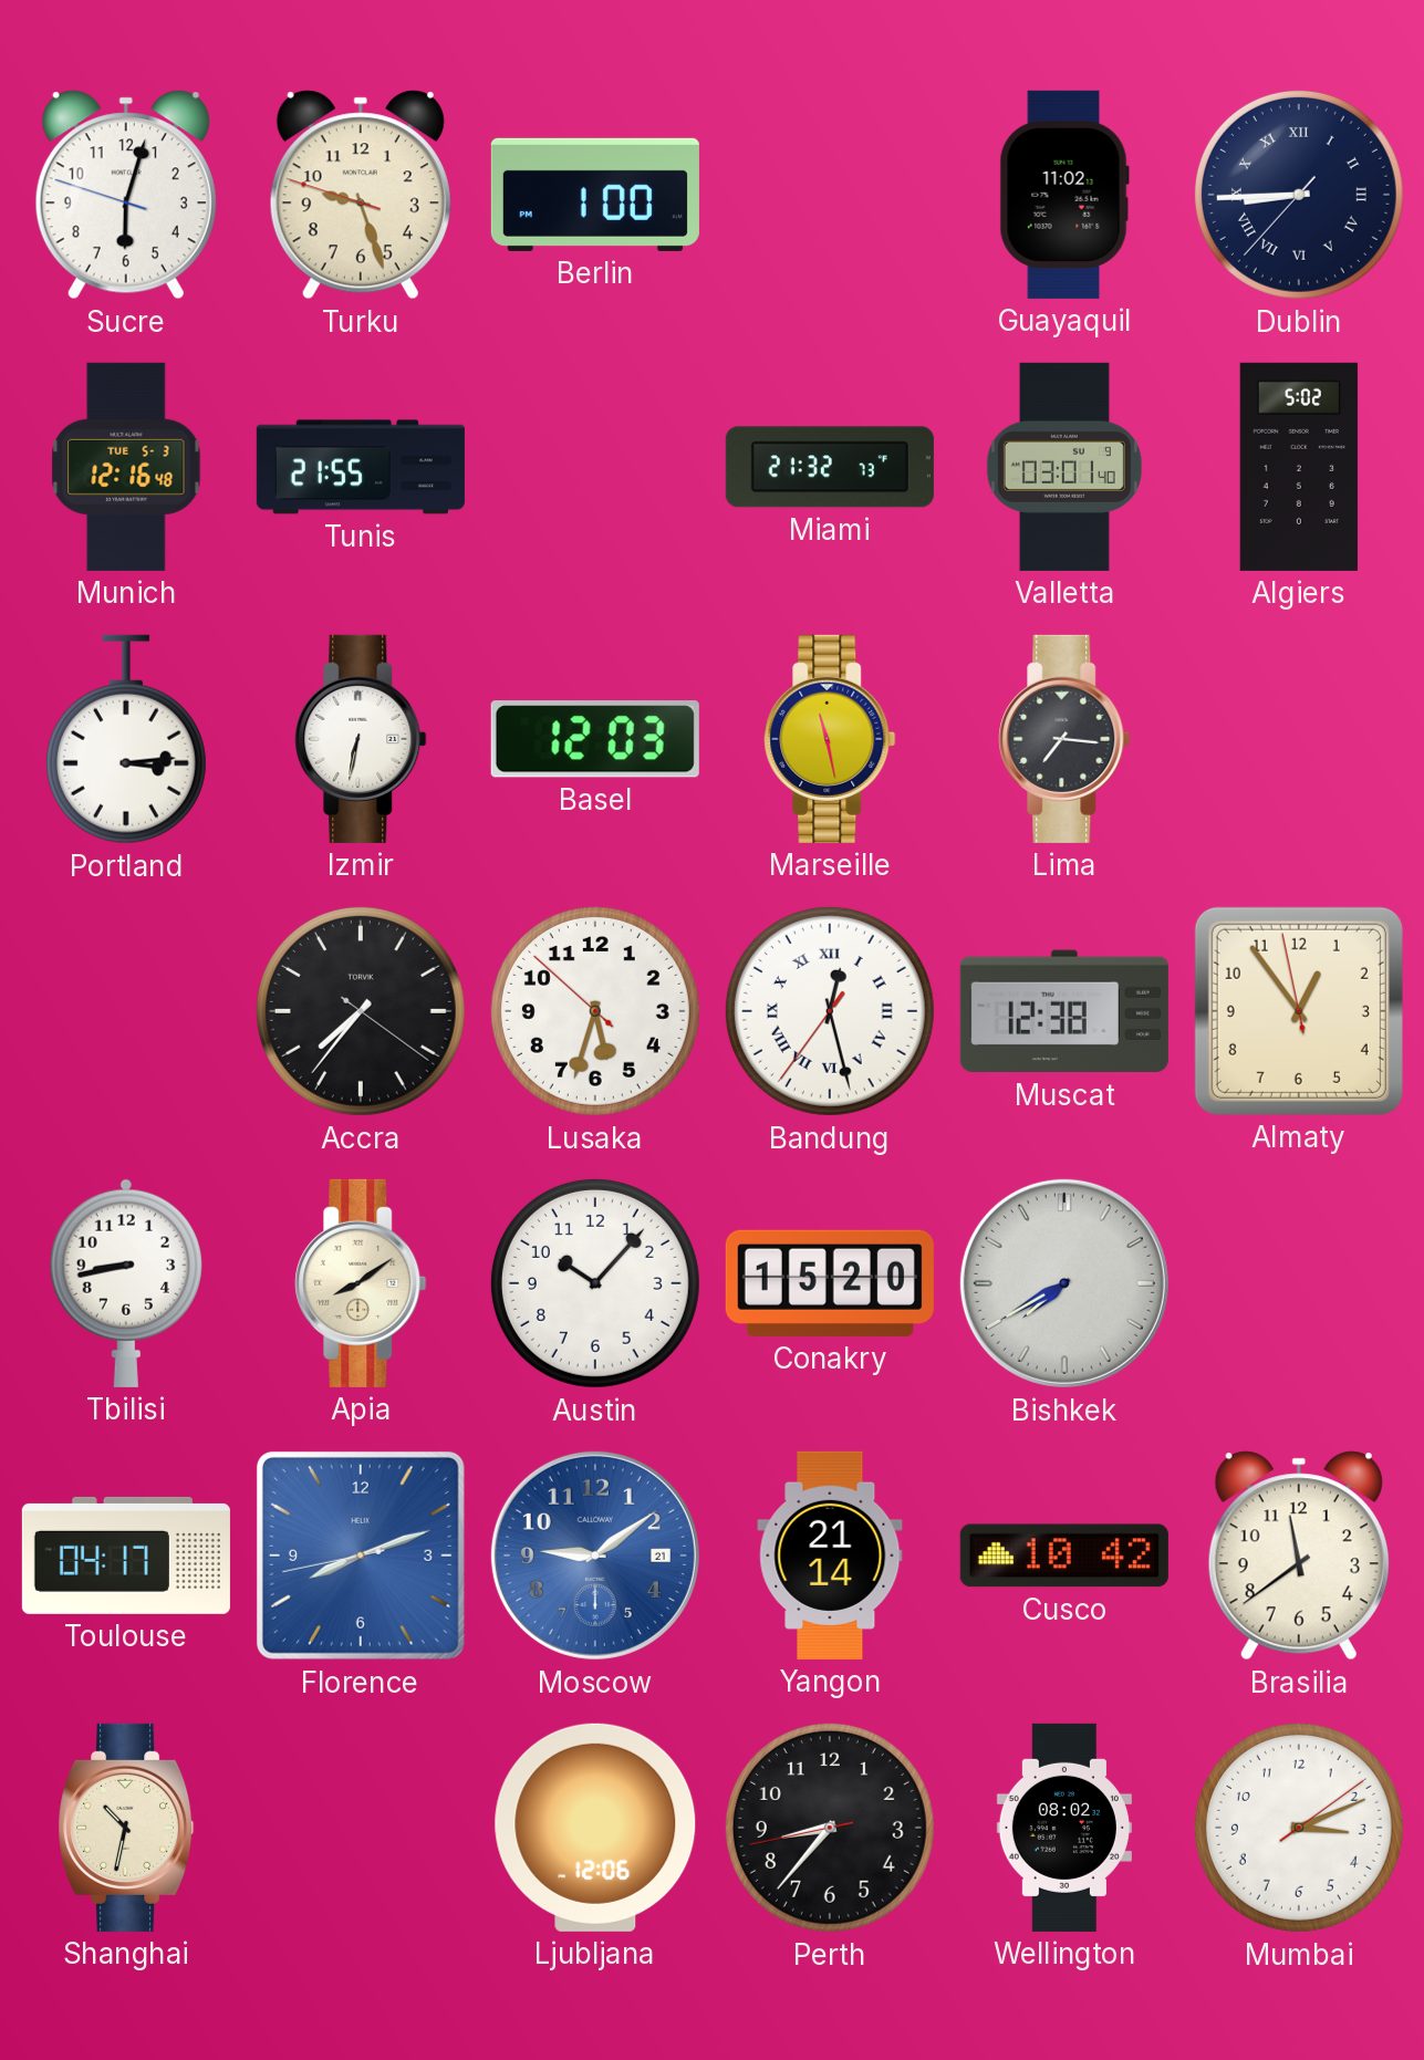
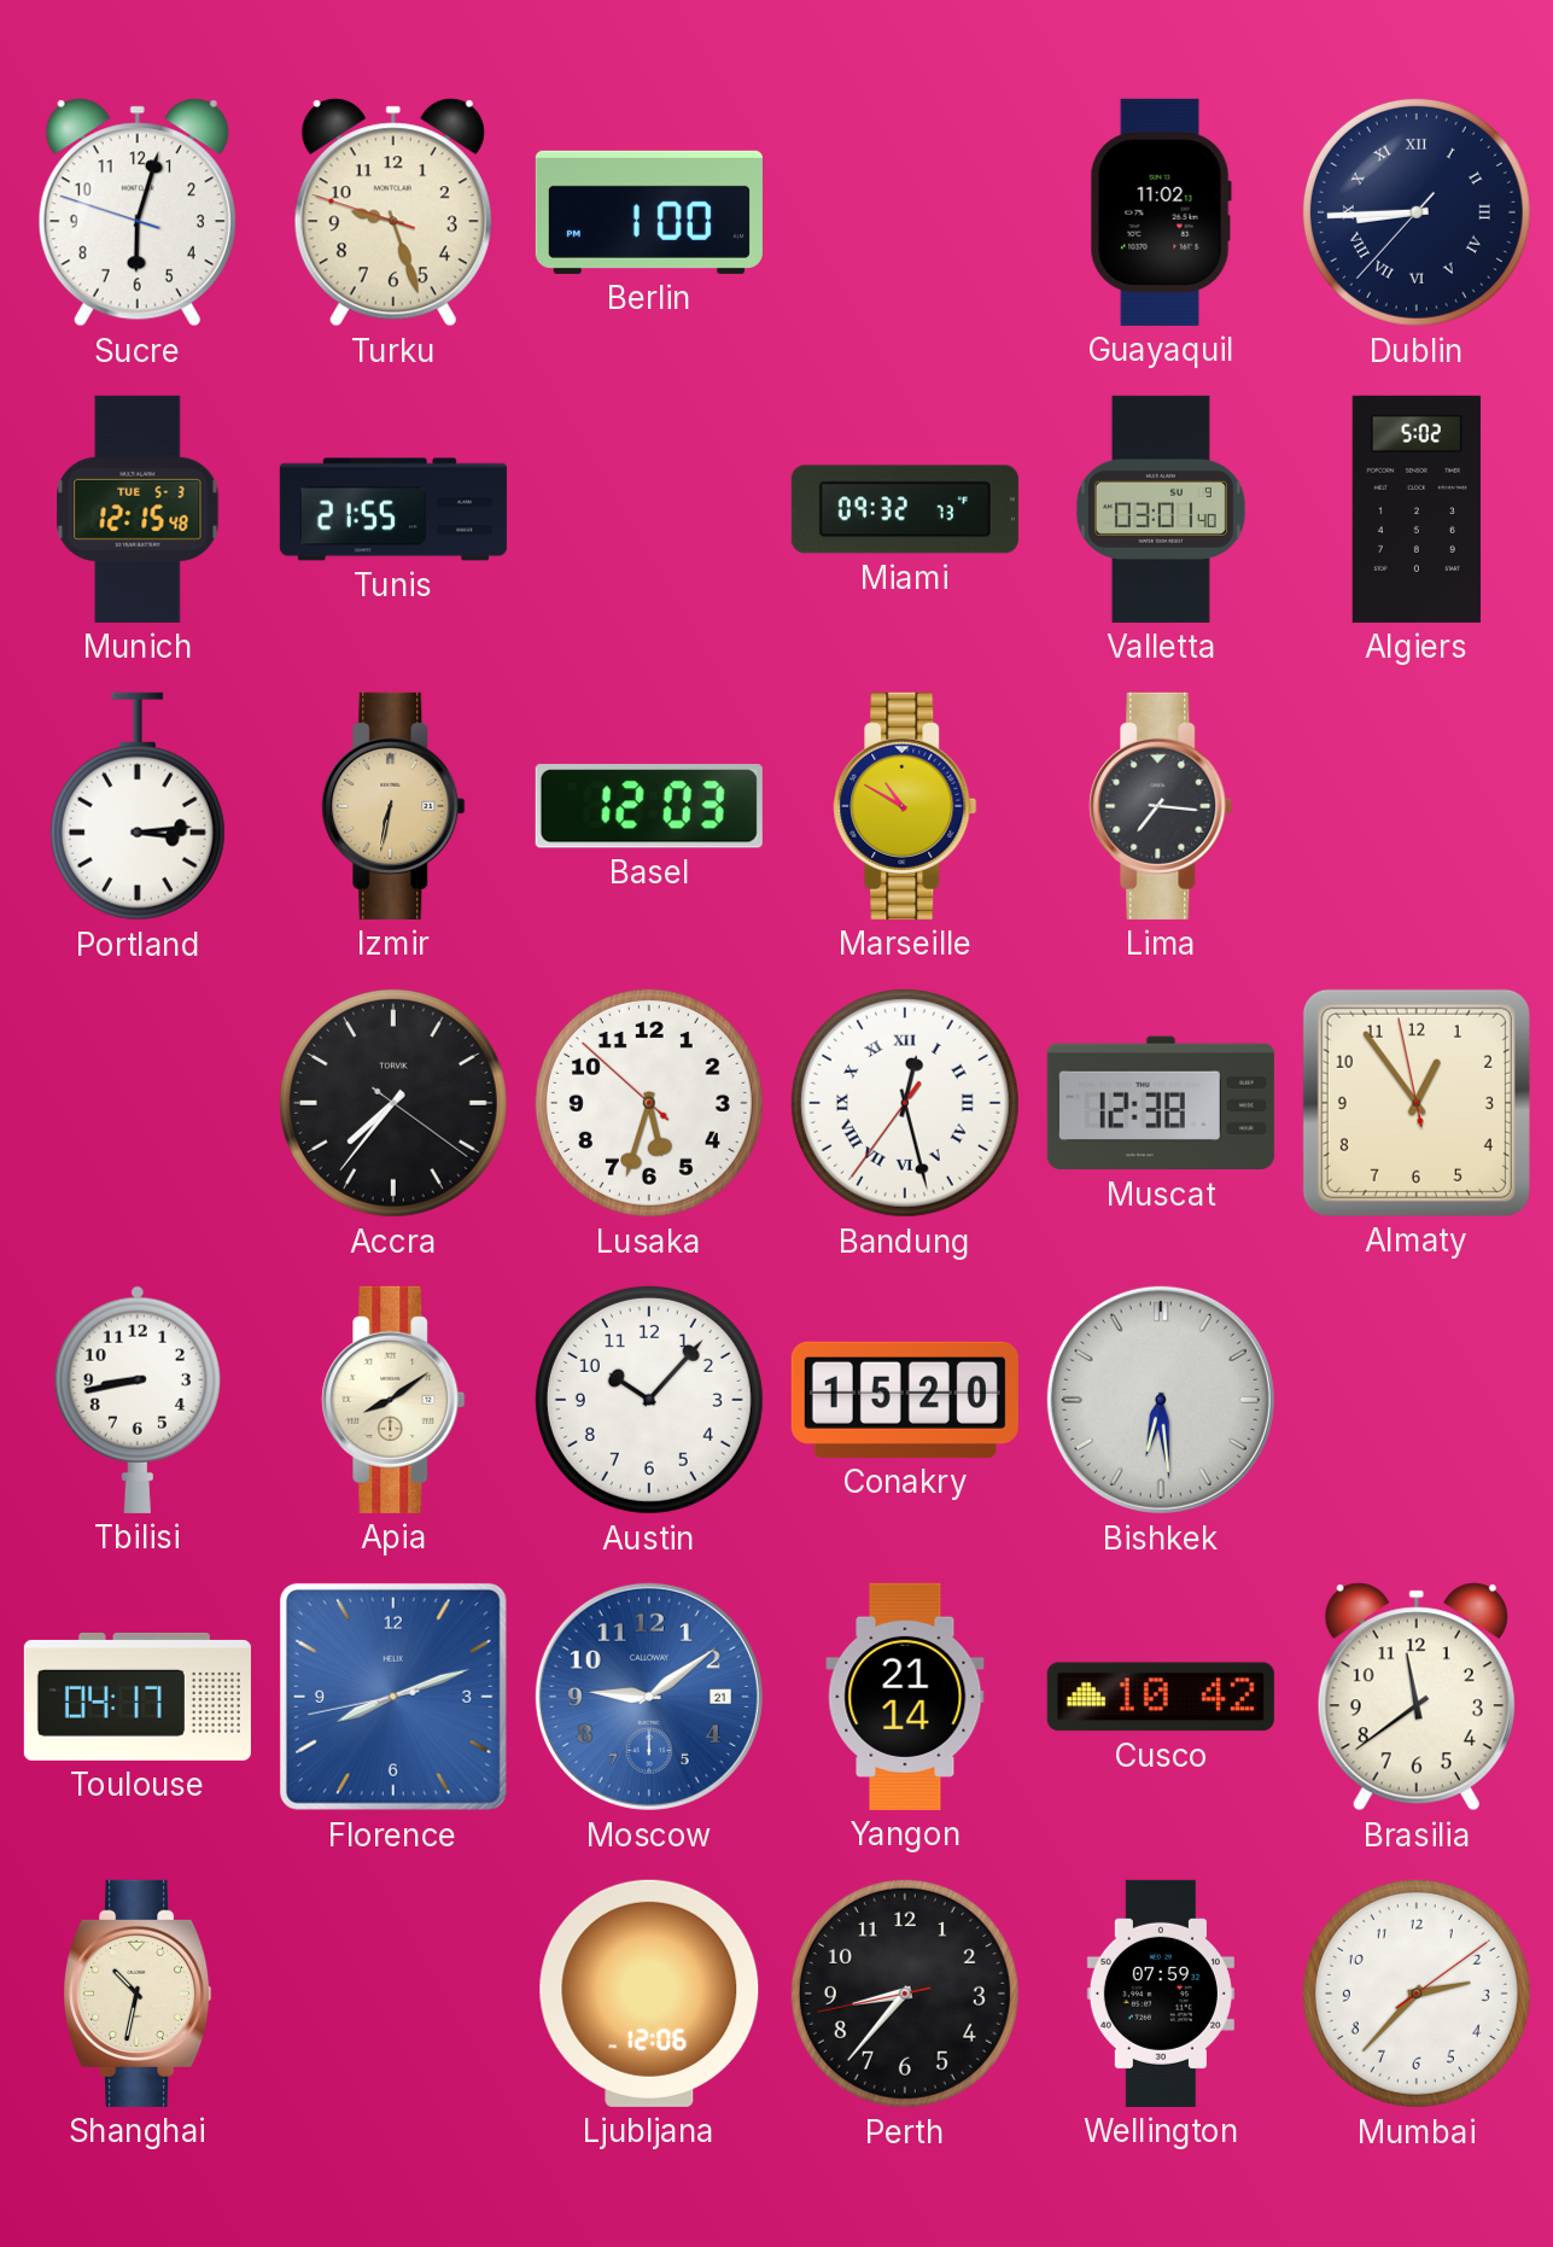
Munich: 12:16 -> 12:15 (138, 509)
Miami: 21:32 -> 09:32 (905, 509)
Izmir dial: white -> champagne (393, 806)
Marseille: 11:28 -> 10:50 (905, 806)
Bishkek: 7:40 -> 6:29 (1161, 1400)
Wellington: 08:02 -> 07:59 (1161, 1994)
Mumbai: 3:11 -> 2:37 (1417, 1994)
